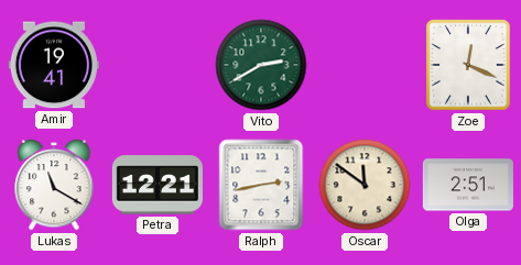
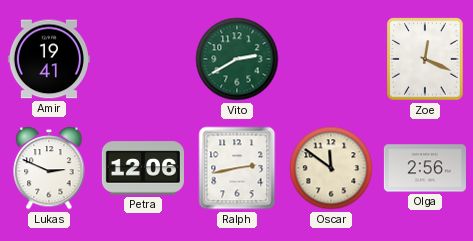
Lukas: 11:20 -> 2:49 (49, 168)
Petra: 12:21 -> 12:06 (143, 168)
Olga: 2:51 -> 2:56 (425, 168)
